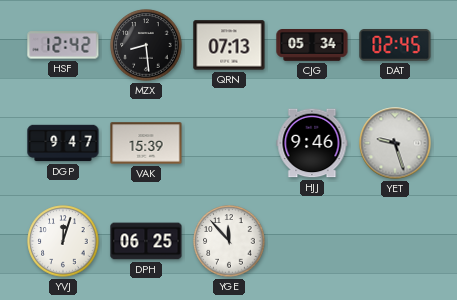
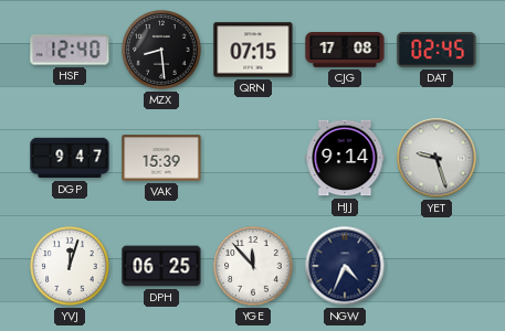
HSF: 12:42 -> 12:40 (70, 50)
QRN: 07:13 -> 07:15 (253, 50)
CJG: 05:34 -> 17:08 (345, 51)
HJJ: 9:46 -> 9:14 (345, 158)
NGW: none -> 4:34 (345, 266)
